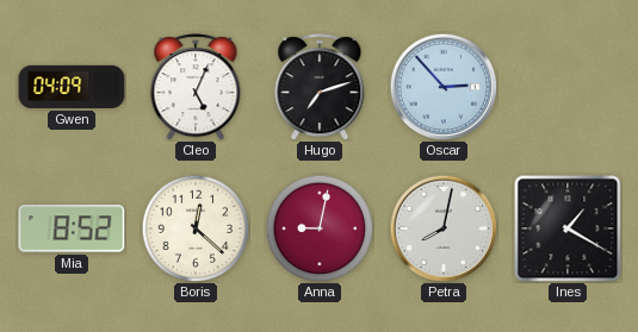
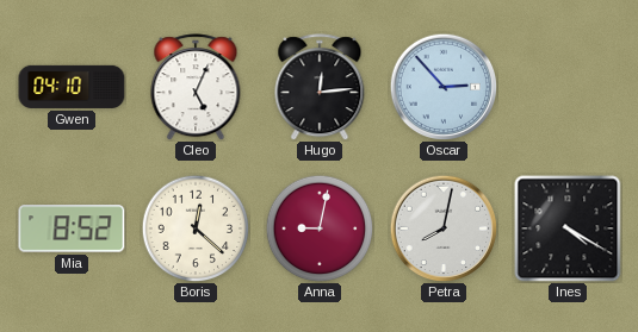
Gwen: 04:09 -> 04:10 (72, 87)
Hugo: 7:12 -> 12:14 (320, 87)
Ines: 1:20 -> 4:20 (568, 228)
